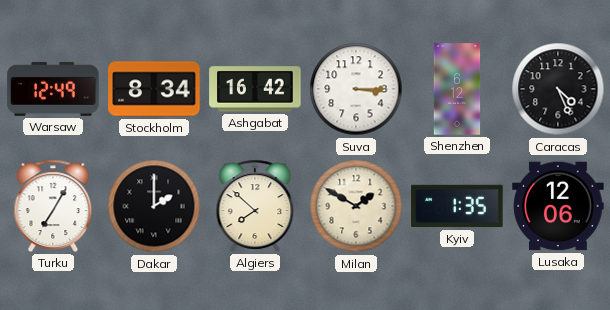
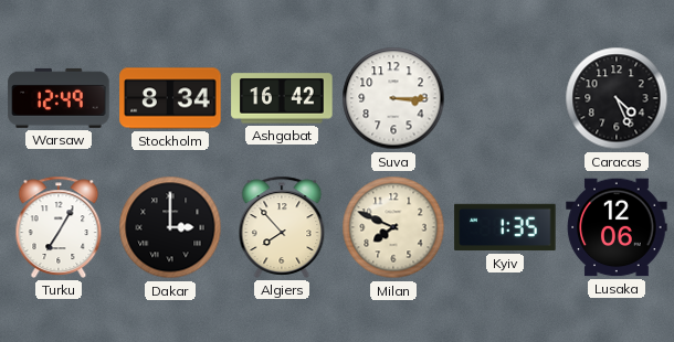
Shenzhen: 6:12 -> none (457, 89)
Dakar: 2:00 -> 3:00 (170, 227)
Algiers: 7:52 -> 7:53 (282, 227)
Milan: 1:50 -> 7:49 (393, 227)
